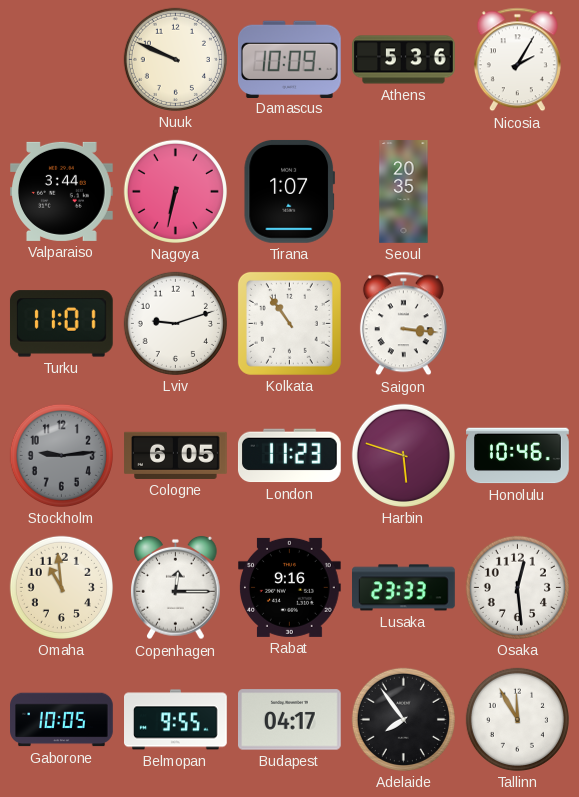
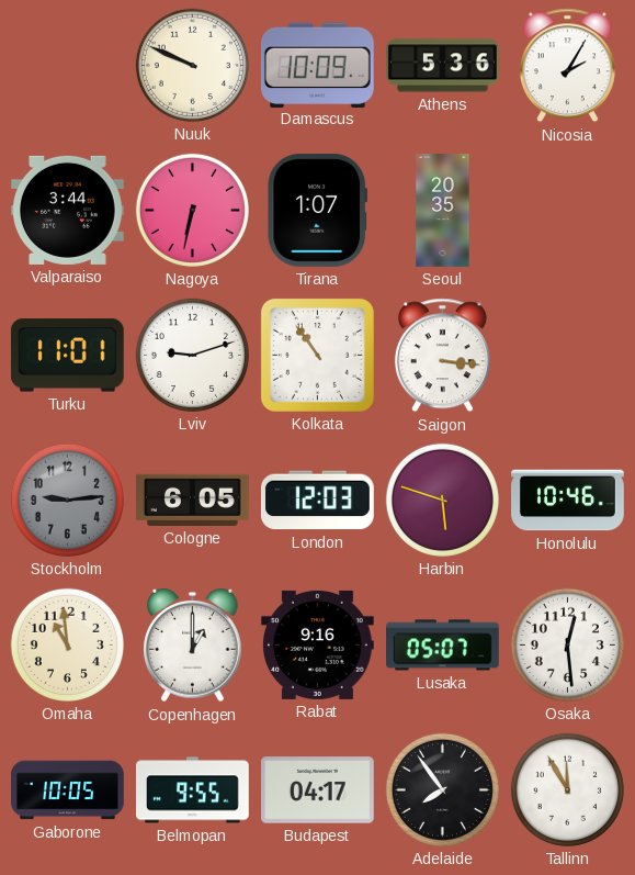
London: 11:23 -> 12:03 (317, 501)
Copenhagen: 12:15 -> 1:00 (193, 646)
Lusaka: 23:33 -> 05:07 (443, 646)
